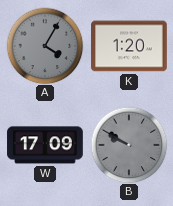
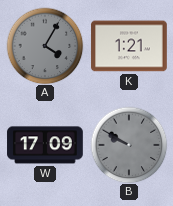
K: 1:20 -> 1:21 (129, 46)
